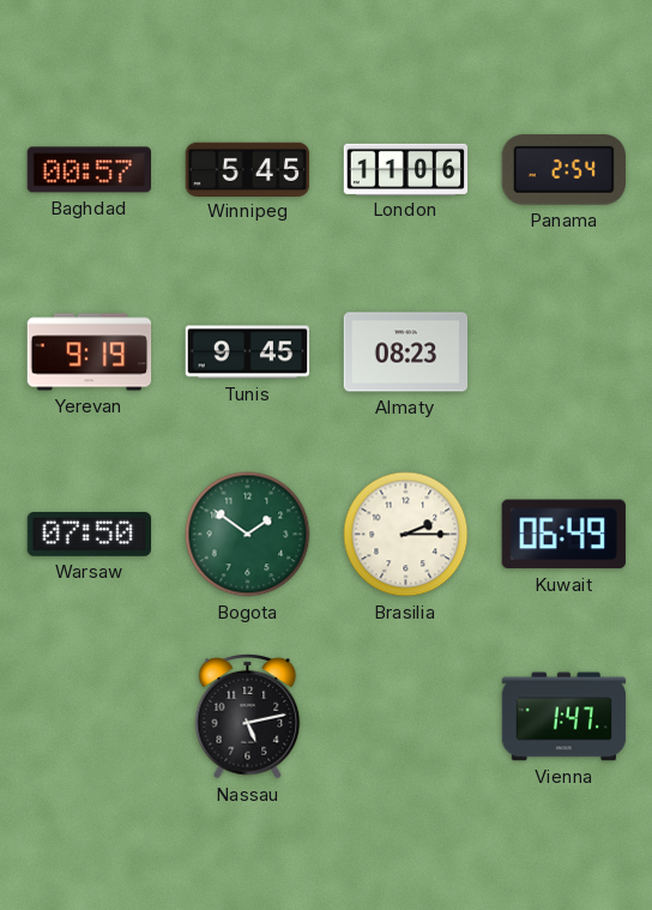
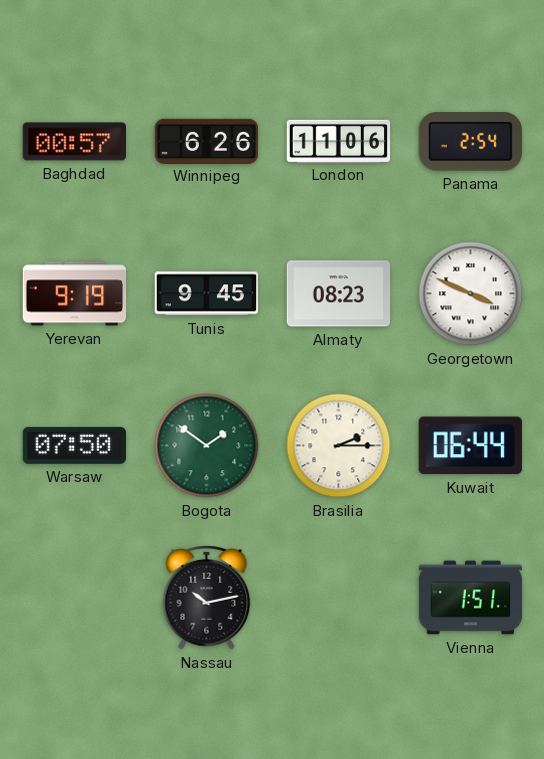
Winnipeg: 5:45 -> 6:26 (207, 141)
Georgetown: none -> 3:49 (471, 294)
Kuwait: 06:49 -> 06:44 (470, 446)
Nassau: 5:13 -> 10:13 (207, 597)
Vienna: 1:47 -> 1:51 (471, 598)
